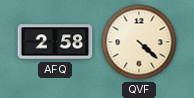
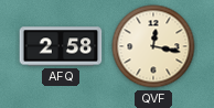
QVF: 4:22 -> 12:17 (153, 46)
